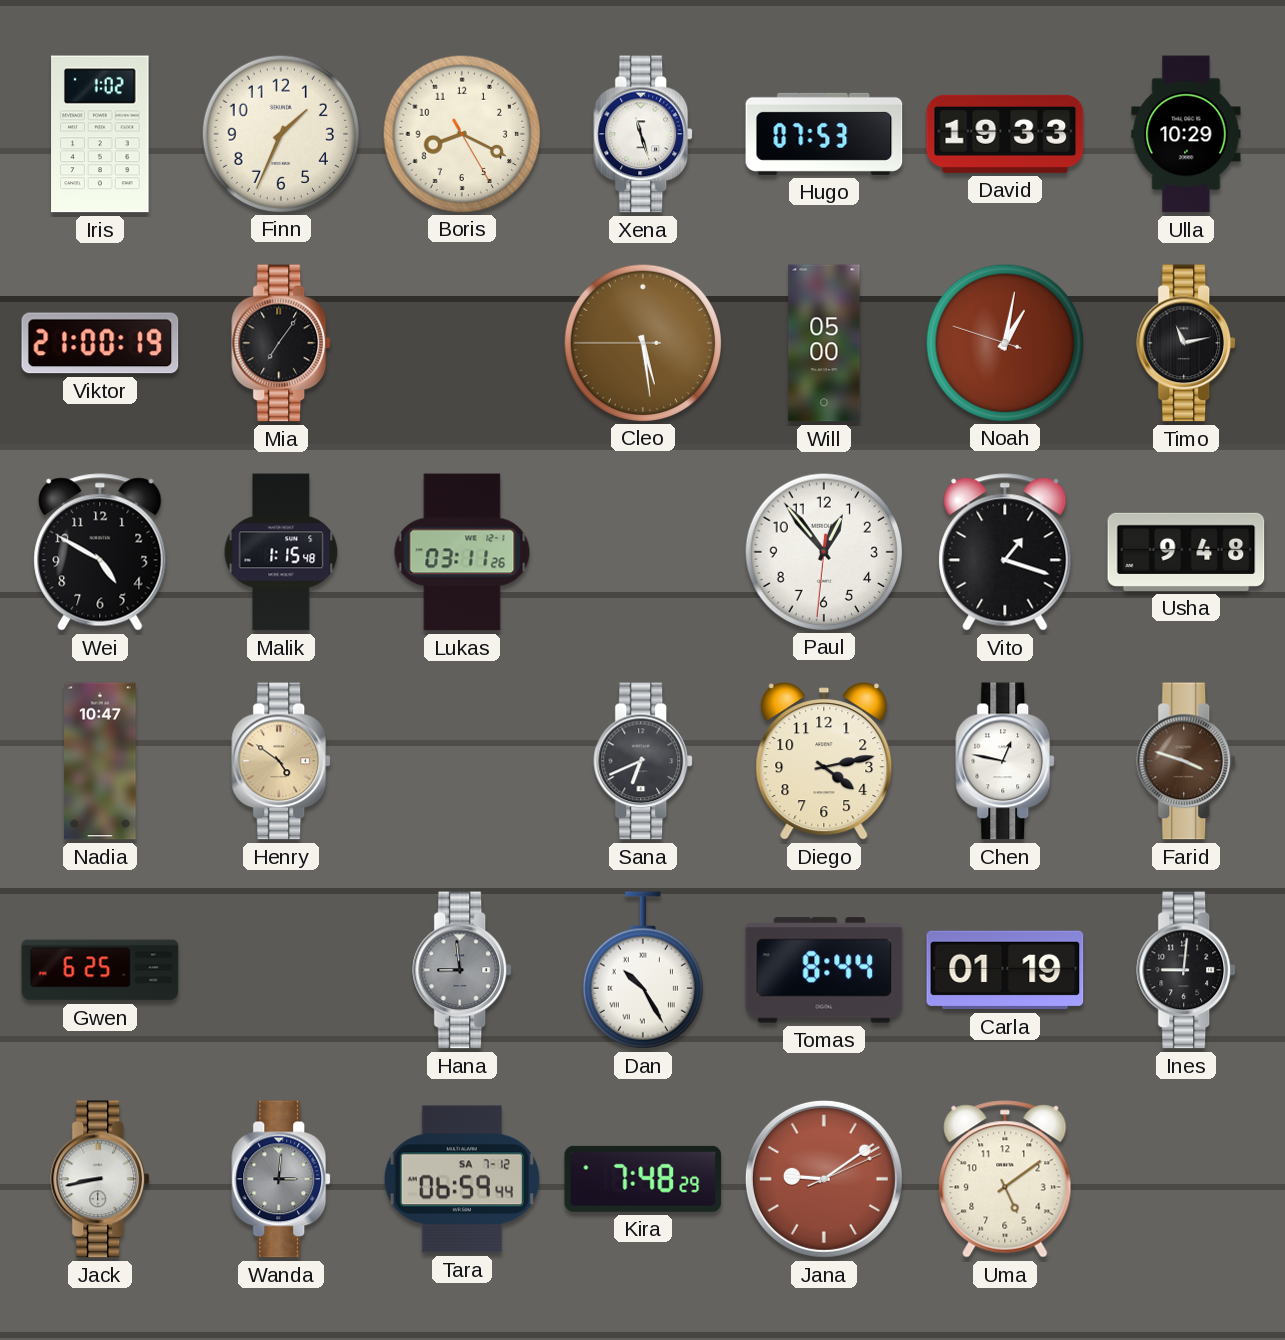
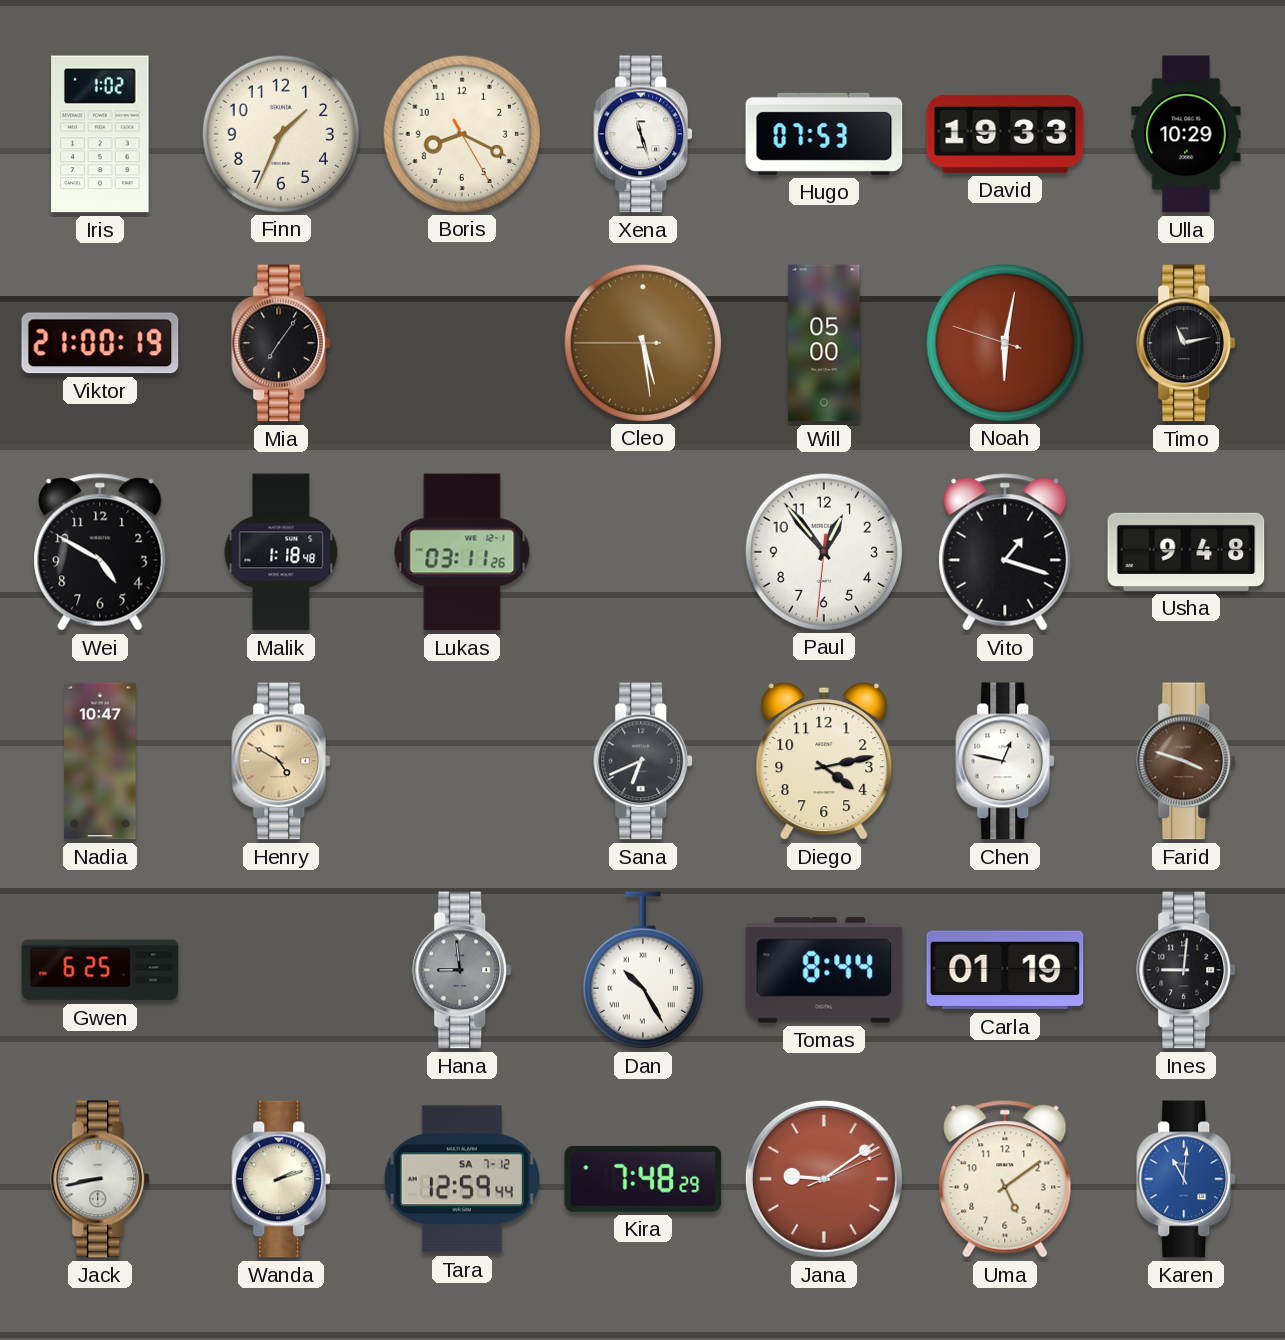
Noah: 1:01 -> 6:01 (1004, 342)
Malik: 1:15 -> 1:18 (281, 552)
Henry: 4:51 -> 4:50 (282, 761)
Wanda: 3:01 -> 2:12 (282, 1179)
Wanda dial: grey -> cream (282, 1179)
Tara: 06:59 -> 12:59 (462, 1179)
Karen: none -> 11:01 (1187, 1179)
